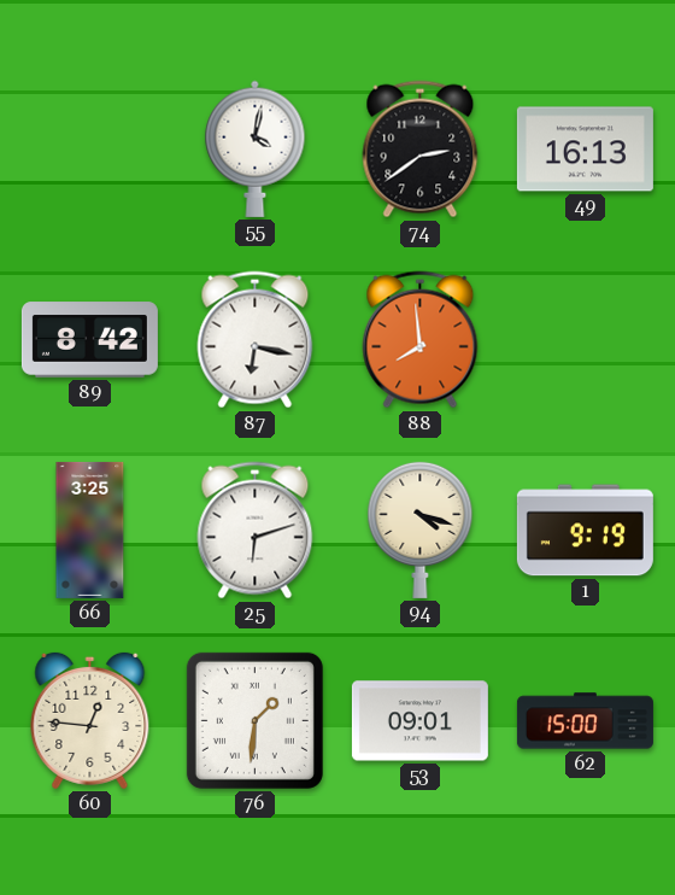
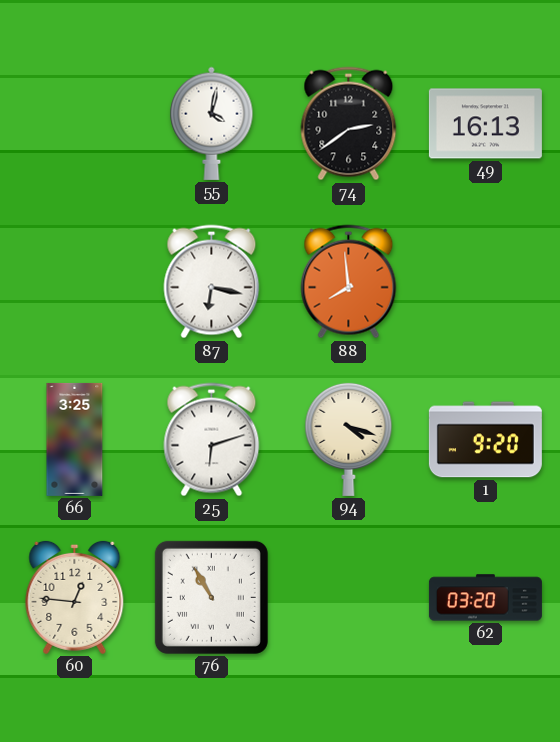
89: 8:42 -> none (89, 340)
1: 9:19 -> 9:20 (485, 440)
76: 1:31 -> 10:55 (211, 597)
53: 09:01 -> none (419, 721)
62: 15:00 -> 03:20 (485, 598)
